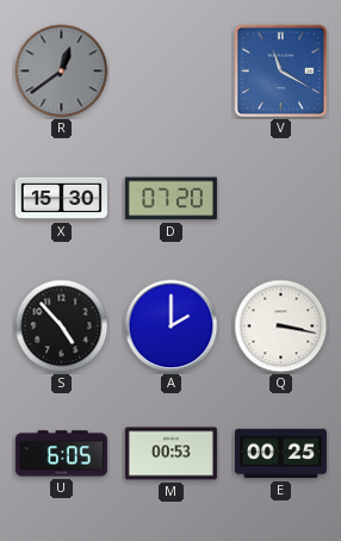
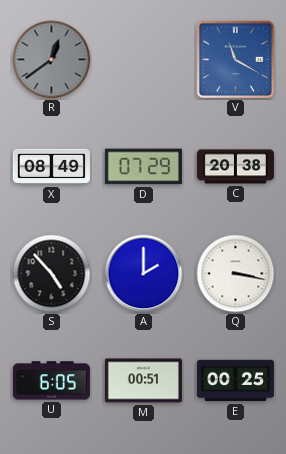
X: 15:30 -> 08:49 (51, 167)
D: 07:20 -> 07:29 (143, 167)
C: none -> 20:38 (235, 167)
M: 00:53 -> 00:51 (143, 381)
